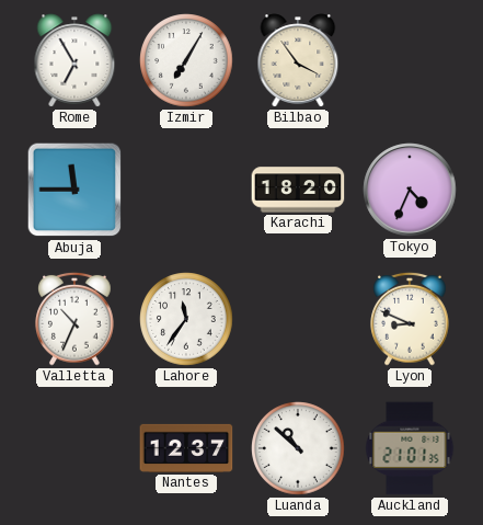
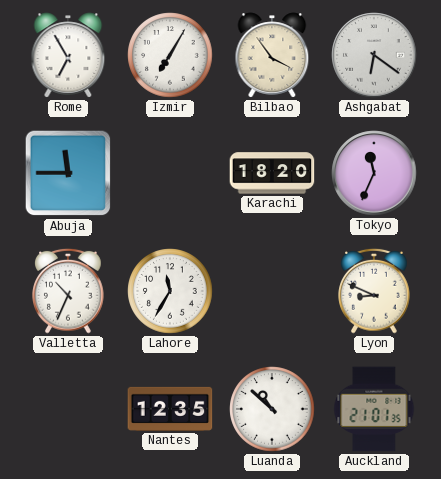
Ashgabat: none -> 6:21 (374, 55)
Tokyo: 4:34 -> 11:34 (374, 173)
Lahore: 11:36 -> 11:35 (170, 291)
Nantes: 12:37 -> 12:35 (170, 409)
